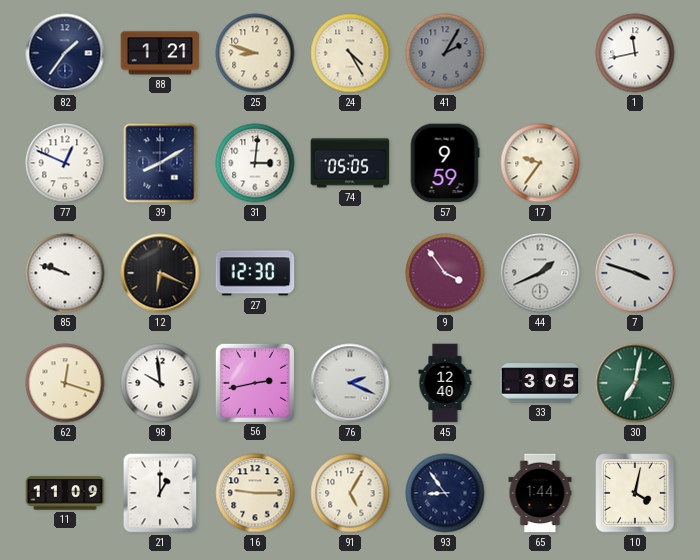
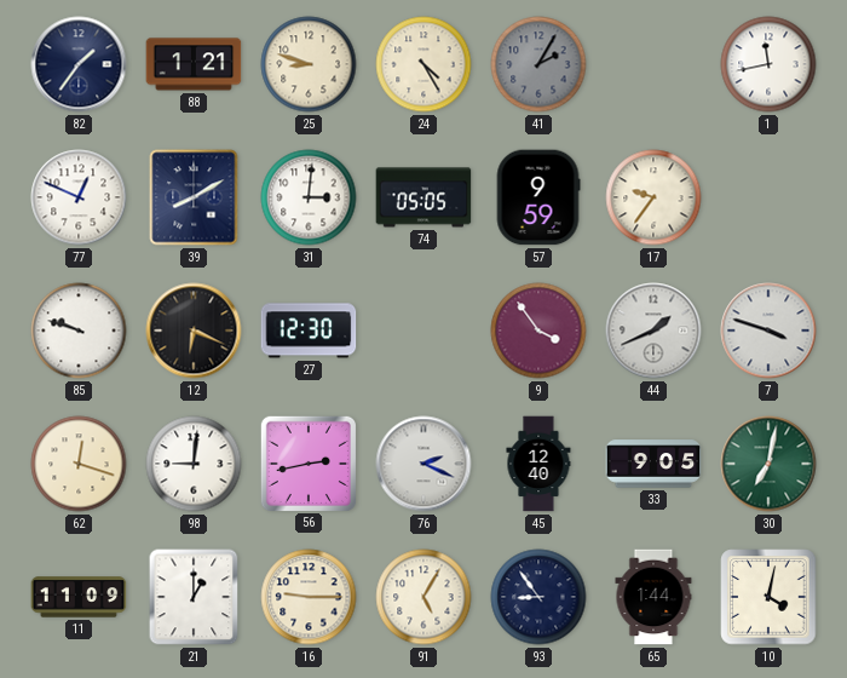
98: 9:59 -> 9:01 (194, 464)
33: 3:05 -> 9:05 (653, 464)
